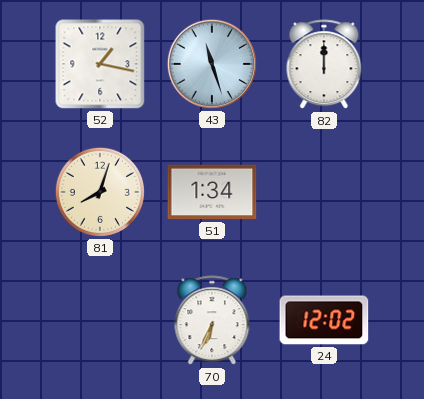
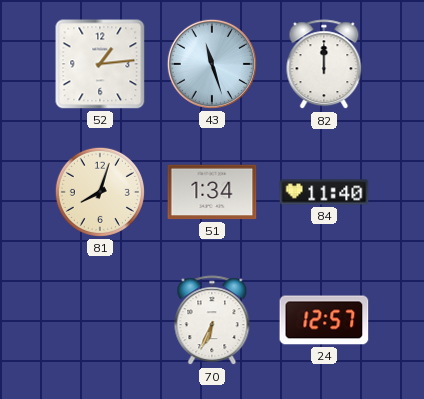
52: 1:17 -> 1:14 (100, 64)
84: none -> 11:40 (324, 192)
24: 12:02 -> 12:57 (324, 320)
